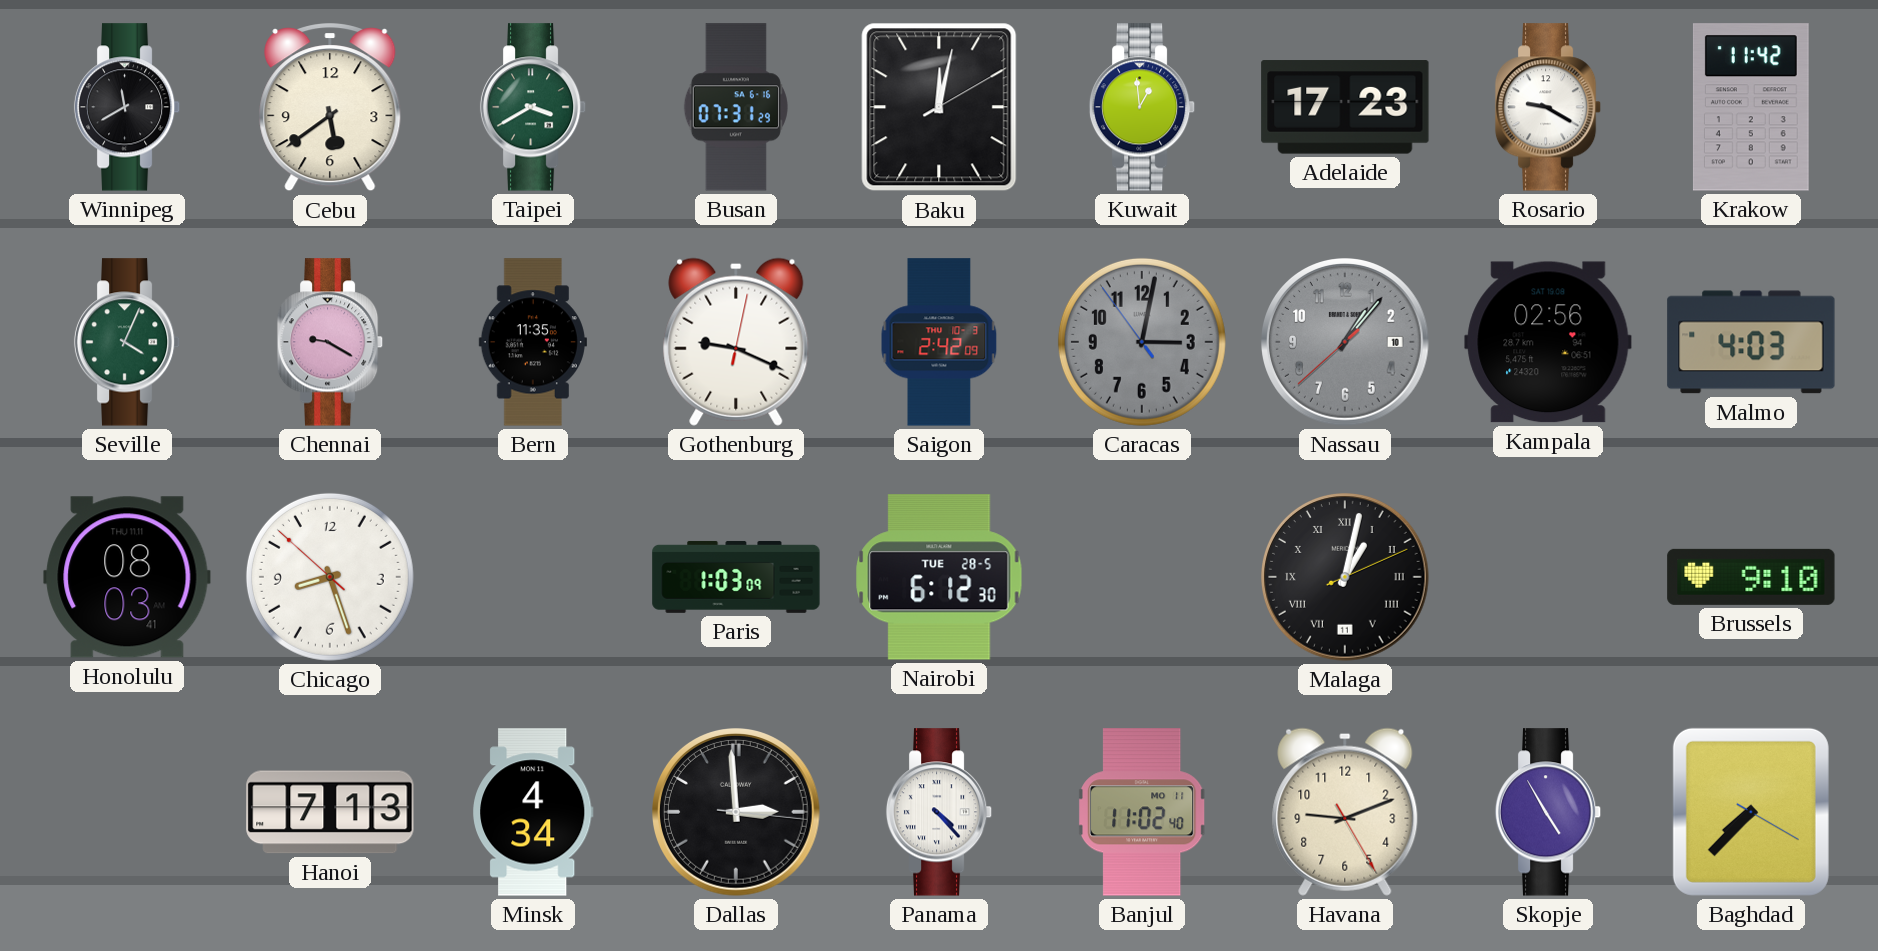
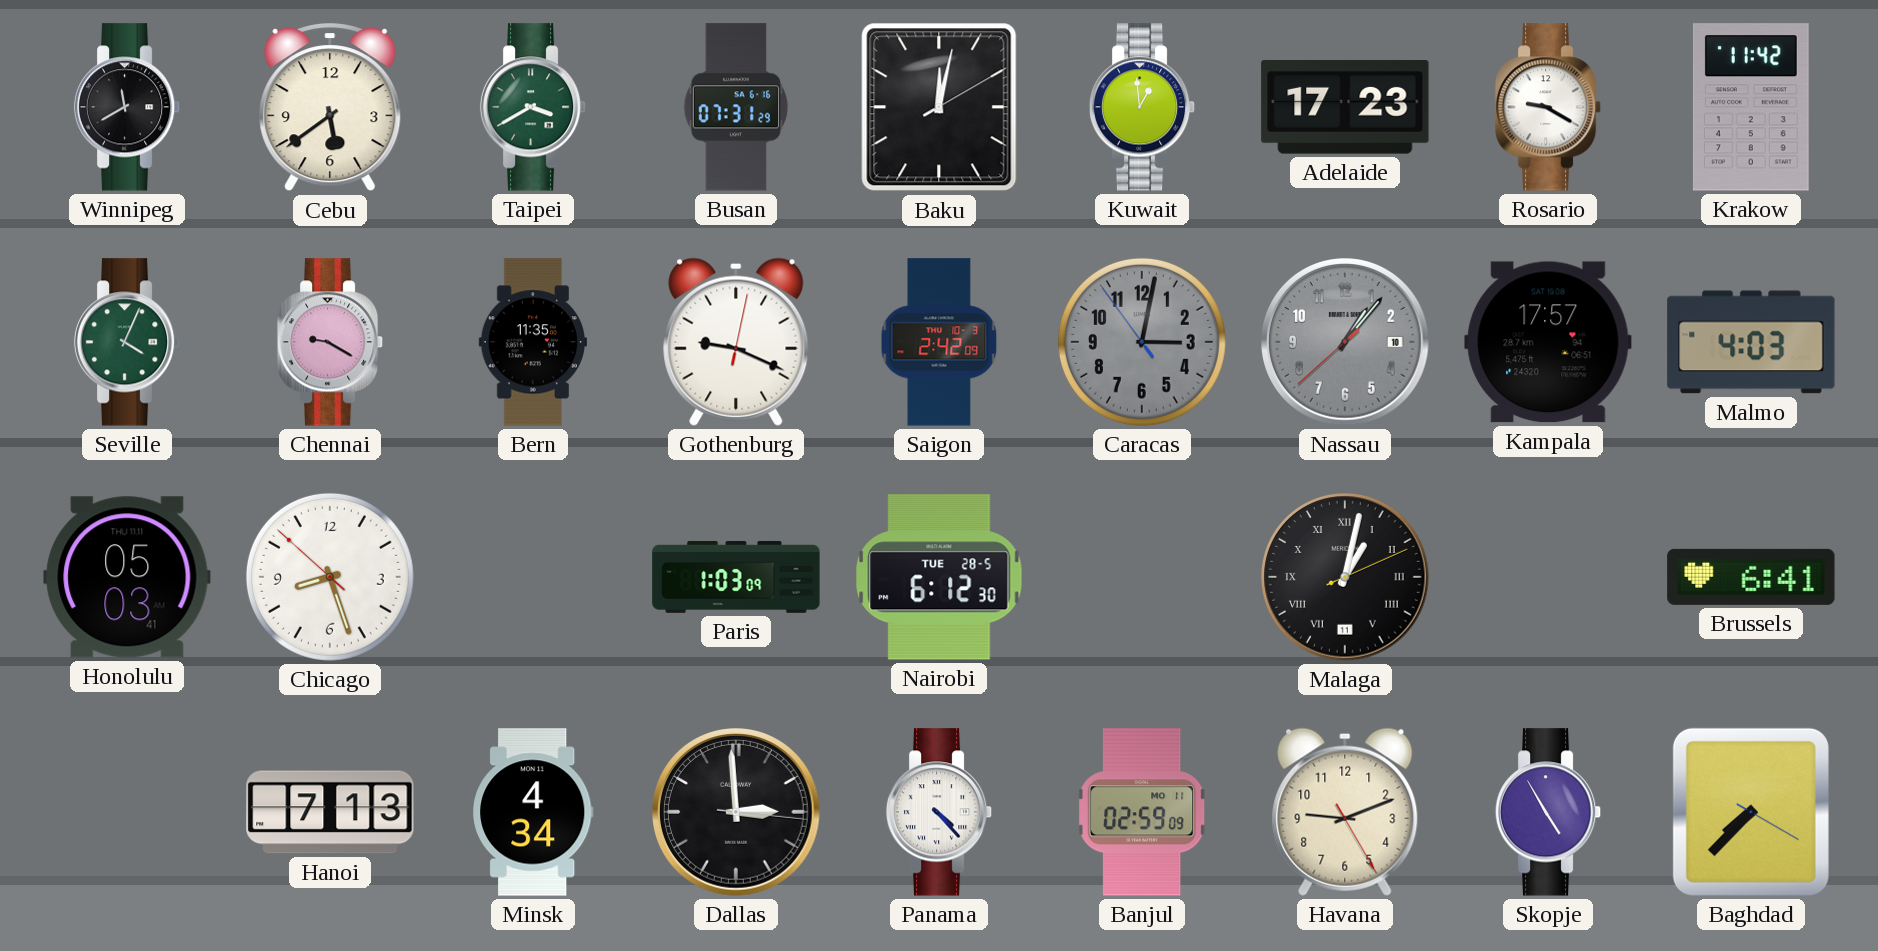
Kampala: 02:56 -> 17:57 (1548, 342)
Honolulu: 08:03 -> 05:03 (127, 577)
Brussels: 9:10 -> 6:41 (1751, 577)
Banjul: 11:02 -> 02:59 (1142, 812)
